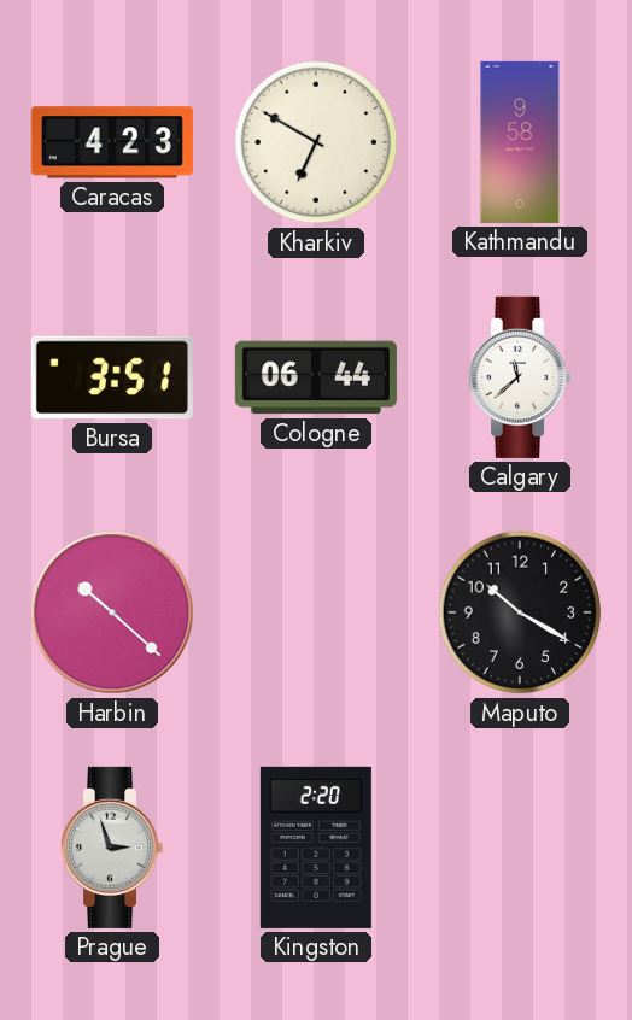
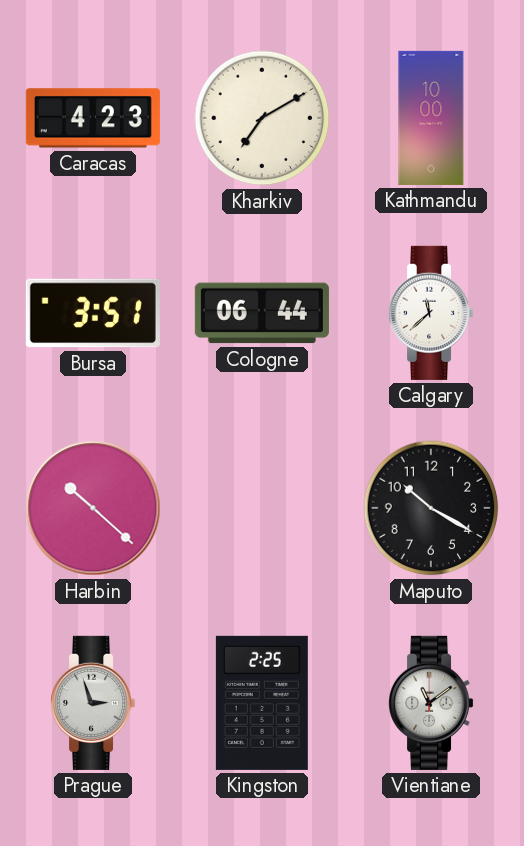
Kharkiv: 6:50 -> 7:10 (262, 118)
Kathmandu: 9:58 -> 10:00 (431, 118)
Kingston: 2:20 -> 2:25 (262, 703)
Vientiane: none -> 11:09 (432, 703)
